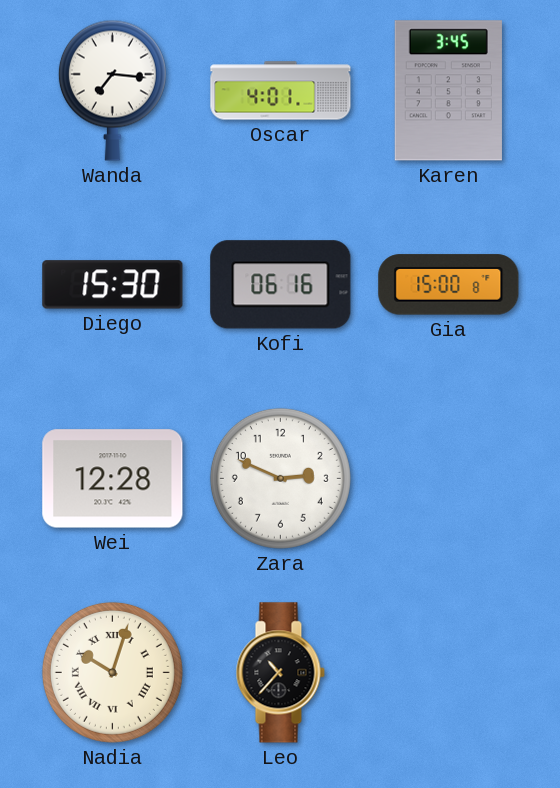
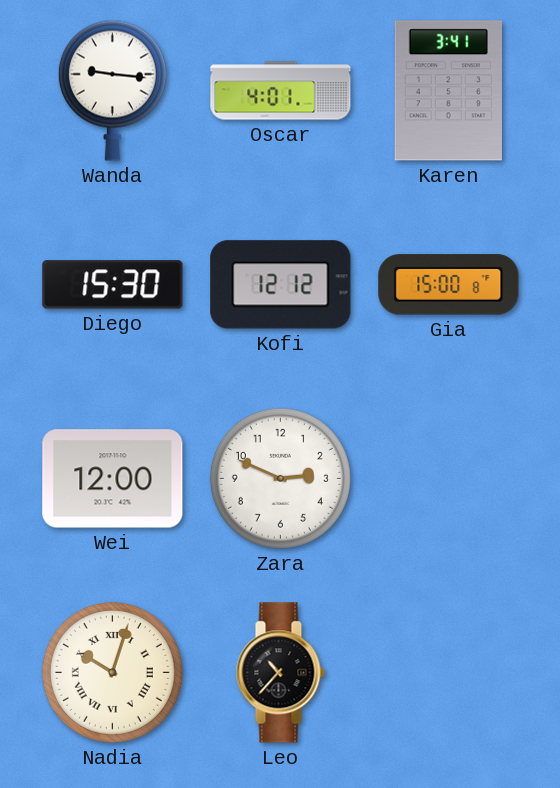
Wanda: 7:16 -> 9:16 (112, 90)
Karen: 3:45 -> 3:41 (448, 91)
Kofi: 06:16 -> 12:12 (281, 285)
Wei: 12:28 -> 12:00 (113, 479)
